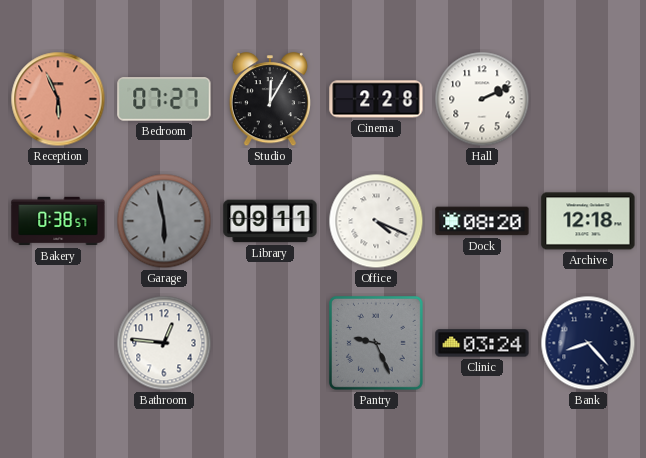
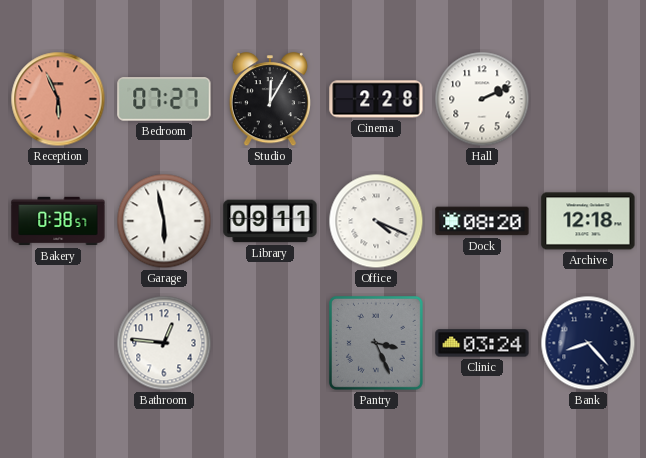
Garage dial: grey -> white (164, 221)
Pantry: 9:26 -> 3:26 (376, 343)
